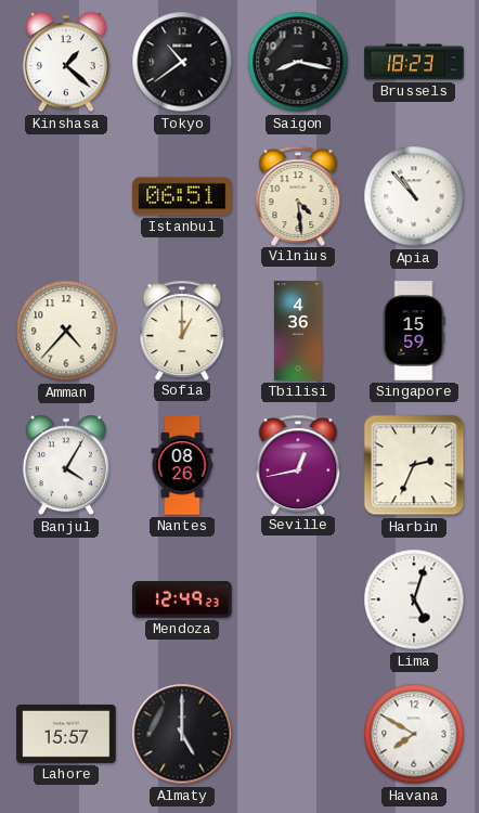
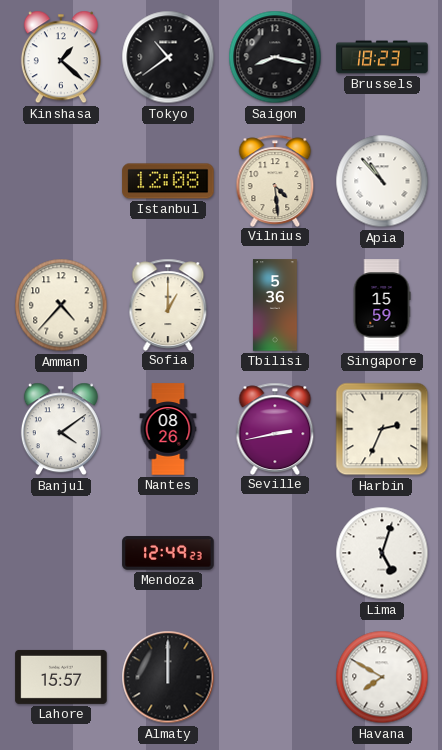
Istanbul: 06:51 -> 12:08 (168, 181)
Tbilisi: 4:36 -> 5:36 (275, 305)
Banjul: 4:05 -> 4:09 (61, 429)
Seville: 12:43 -> 2:43 (275, 428)
Almaty: 5:00 -> 12:00 (168, 677)
